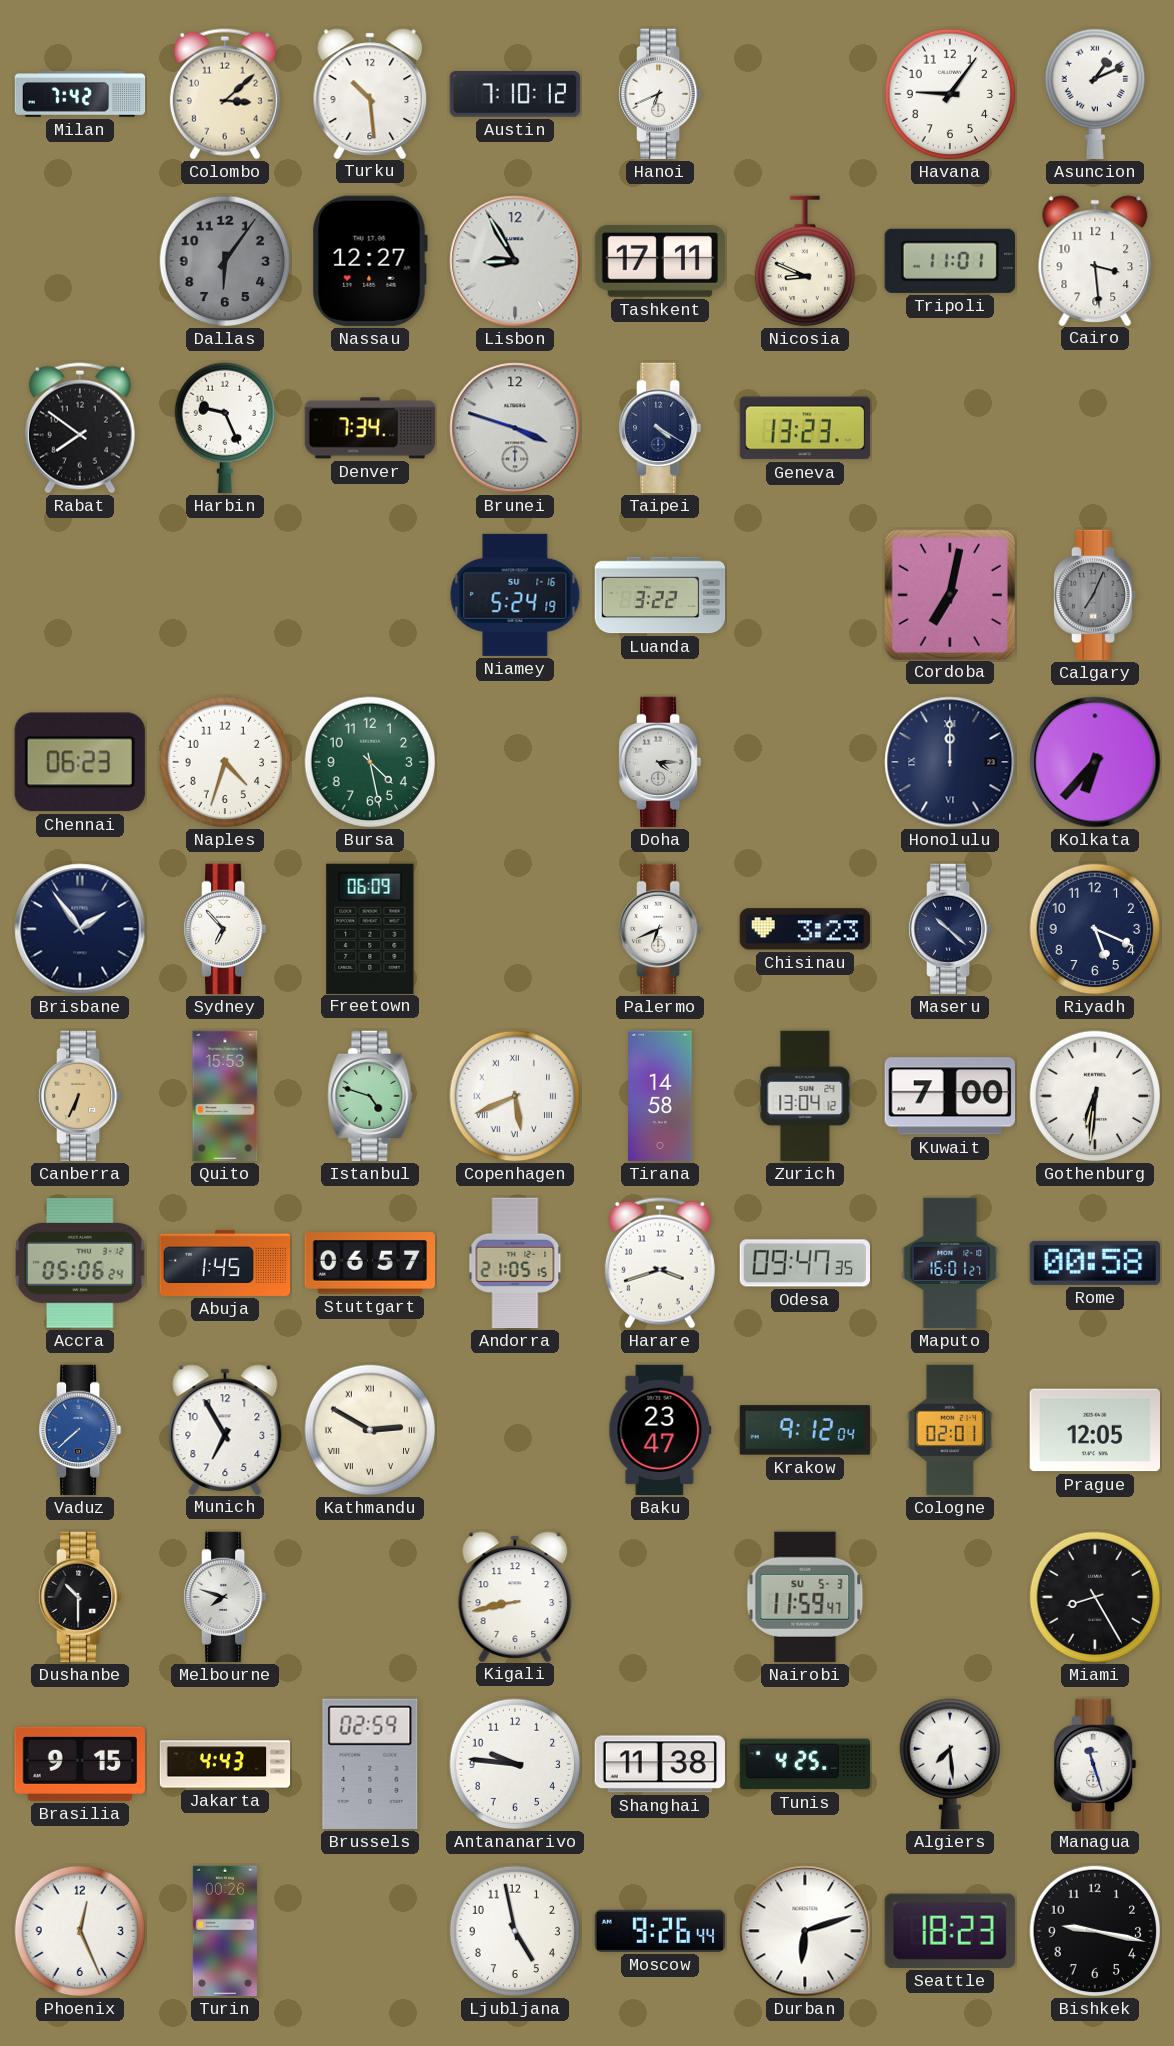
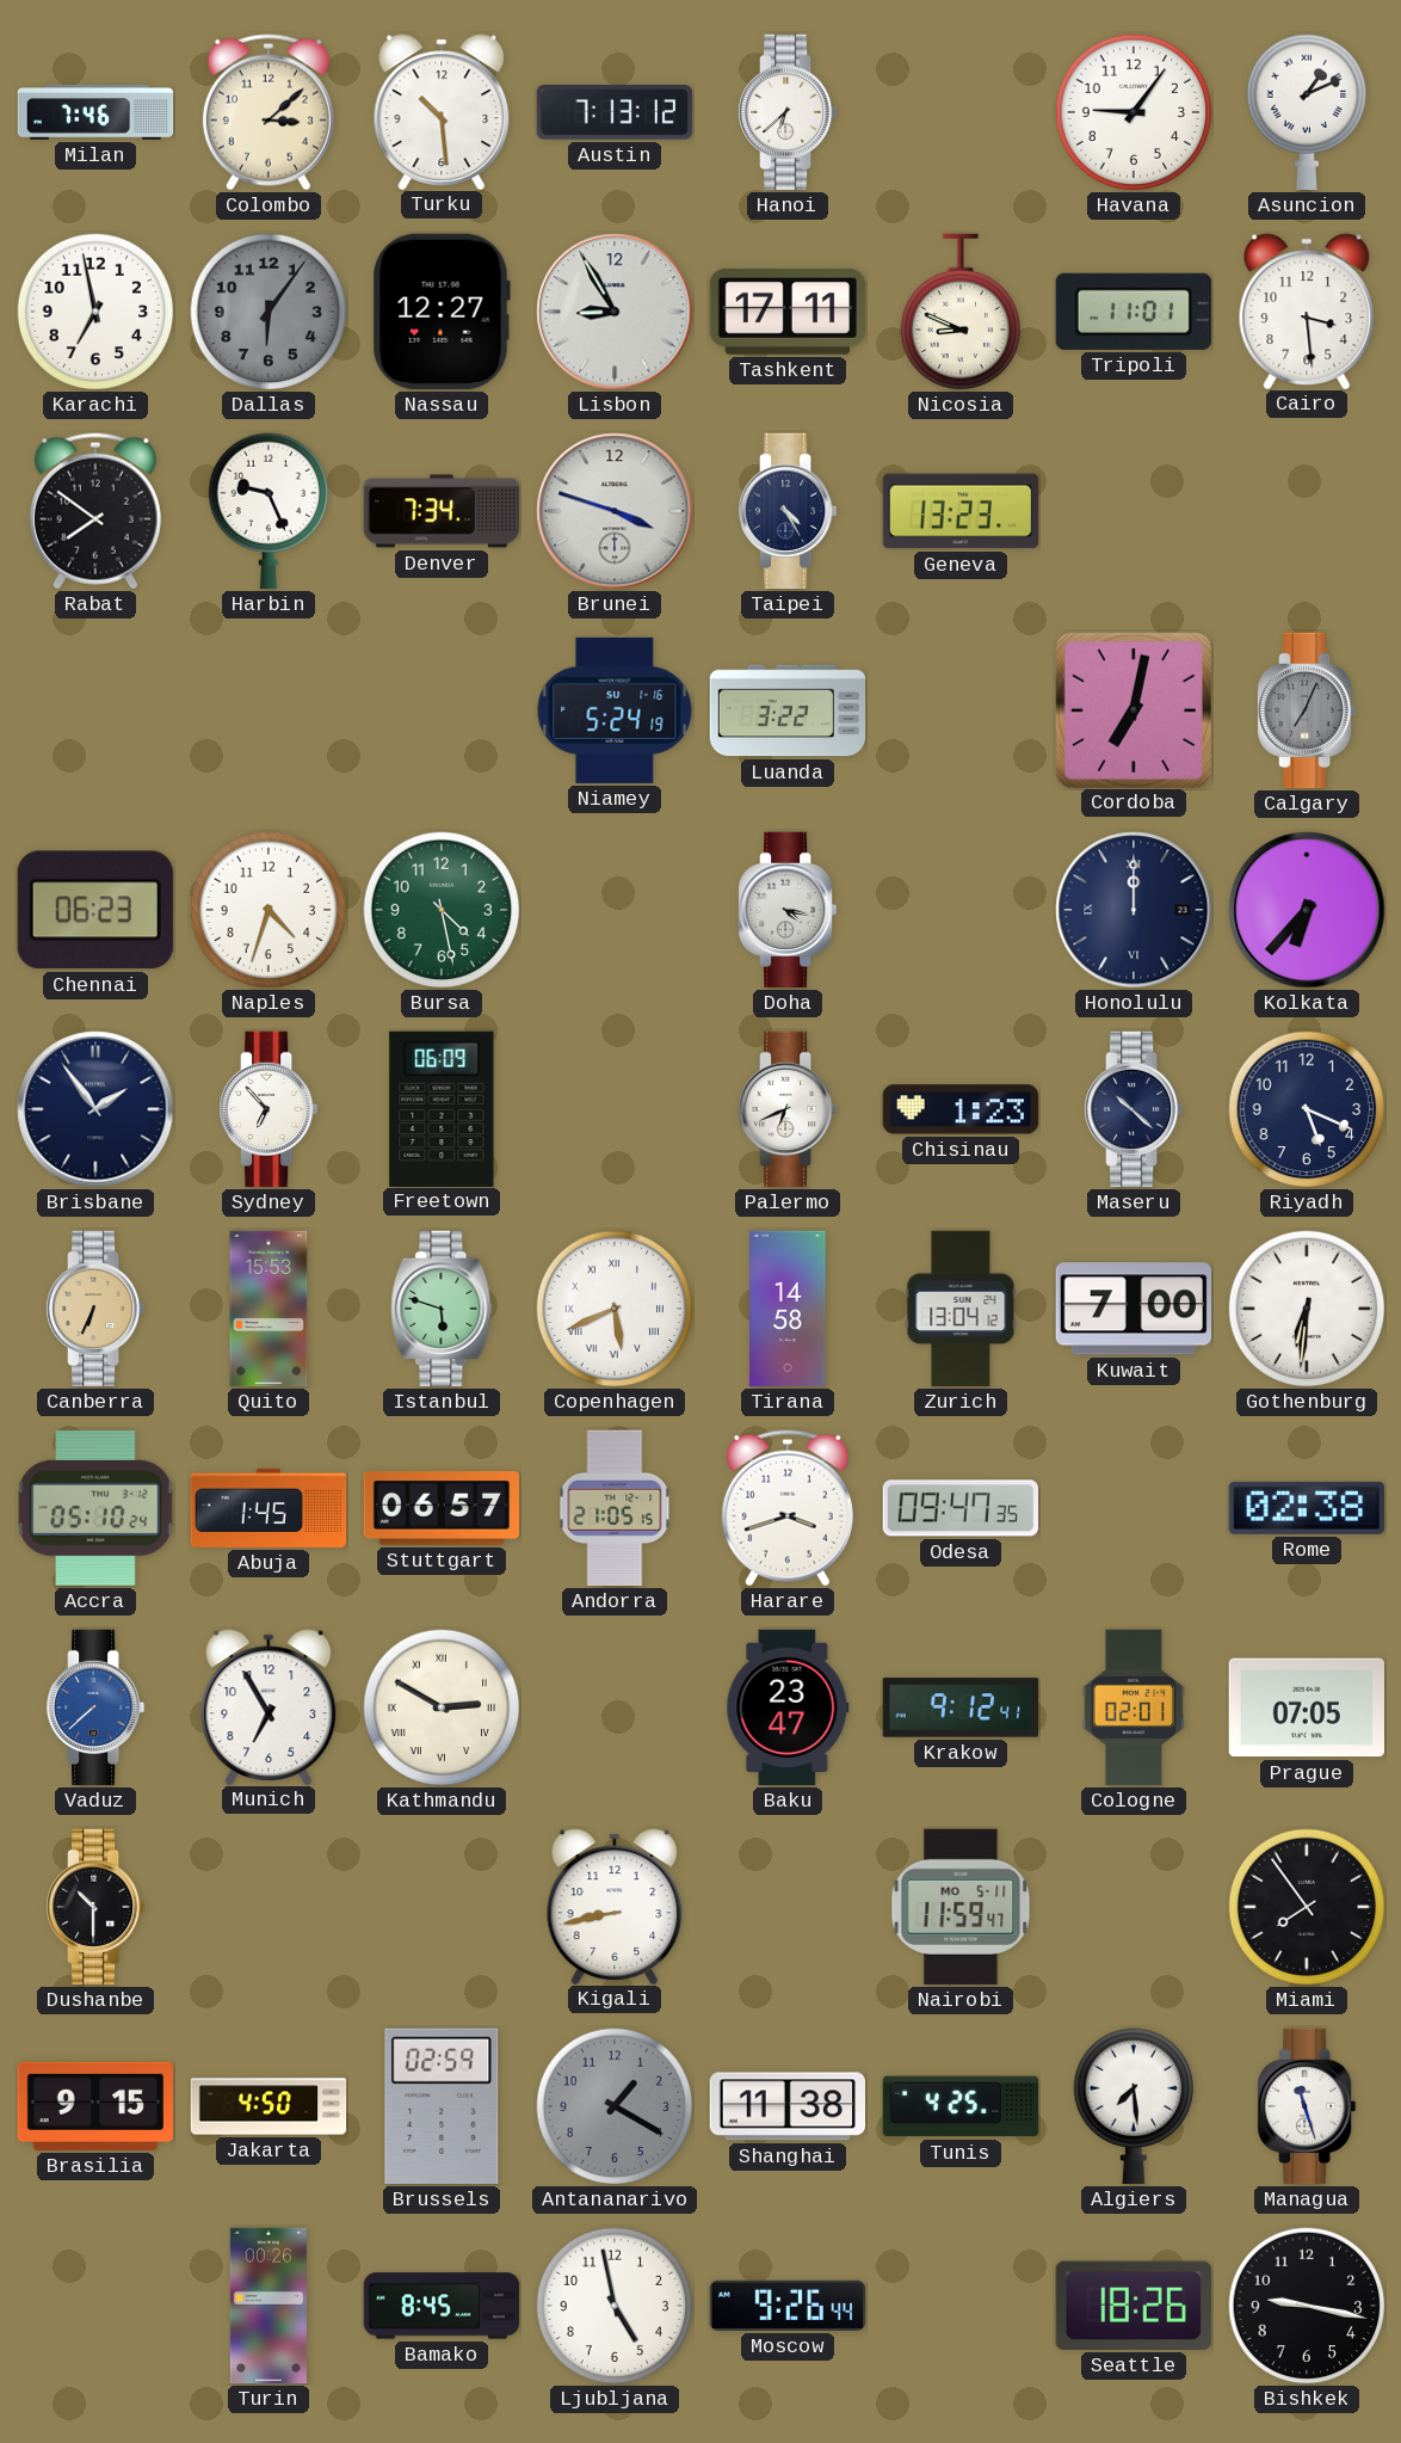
Milan: 7:42 -> 7:46 (95, 112)
Austin: 7:10 -> 7:13 (613, 112)
Hanoi: 6:41 -> 6:38 (789, 112)
Karachi: none -> 6:58 (95, 312)
Taipei: 4:20 -> 4:25 (789, 511)
Doha: 4:15 -> 4:17 (789, 910)
Chisinau: 3:23 -> 1:23 (959, 1109)
Istanbul: 4:48 -> 5:48 (442, 1309)
Accra: 05:06 -> 05:10 (95, 1509)
Maputo: 16:01 -> none (950, 1263)
Rome: 00:58 -> 02:38 (1306, 1508)
Krakow: 9:12:04 -> 9:12:41 (961, 1707)
Prague: 12:05 -> 07:05 (1306, 1707)
Melbourne: 7:48 -> none (226, 1597)
Nairobi date: SU 5-3 -> MO 5-11 (961, 1907)
Miami: 8:25 -> 7:54 (1307, 1907)
Jakarta: 4:43 -> 4:50 (269, 2106)
Antananarivo: 9:46 -> 1:20 (615, 2106)
Antananarivo dial: white -> grey (615, 2106)
Phoenix: 12:26 -> none (80, 1931)
Bamako: none -> 8:45 (442, 2306)
Durban: 6:12 -> none (805, 1931)
Seattle: 18:23 -> 18:26 (1134, 2306)
